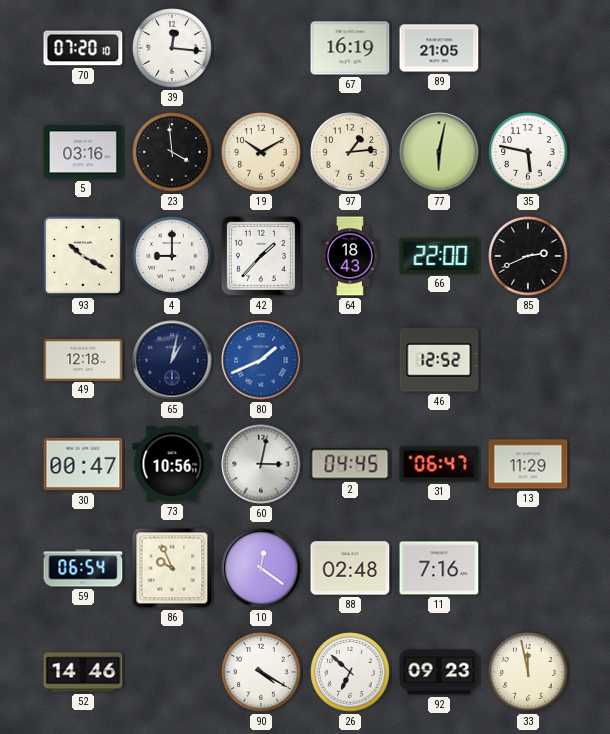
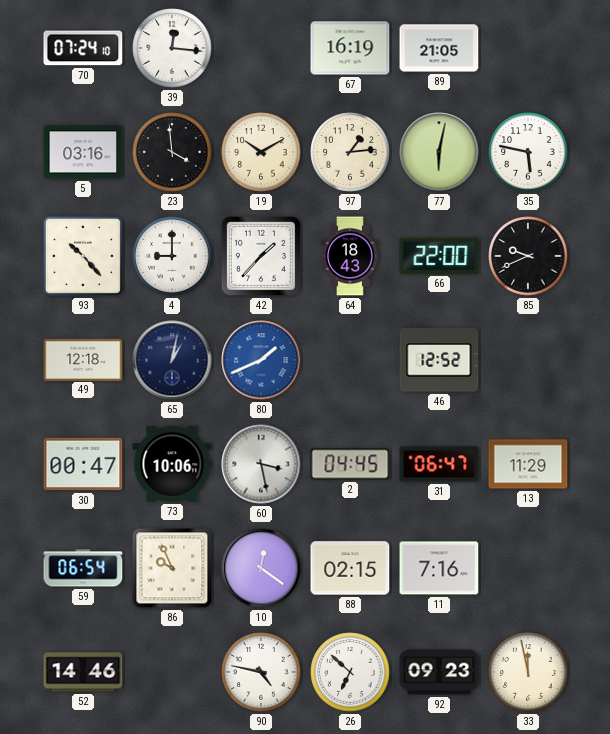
70: 07:20 -> 07:24 (83, 48)
93: 10:20 -> 10:23 (83, 256)
85: 2:41 -> 9:41 (528, 256)
73: 10:56 -> 10:06 (172, 464)
60: 3:02 -> 3:28 (261, 464)
88: 02:48 -> 02:15 (350, 568)
90: 4:20 -> 4:47 (261, 672)
